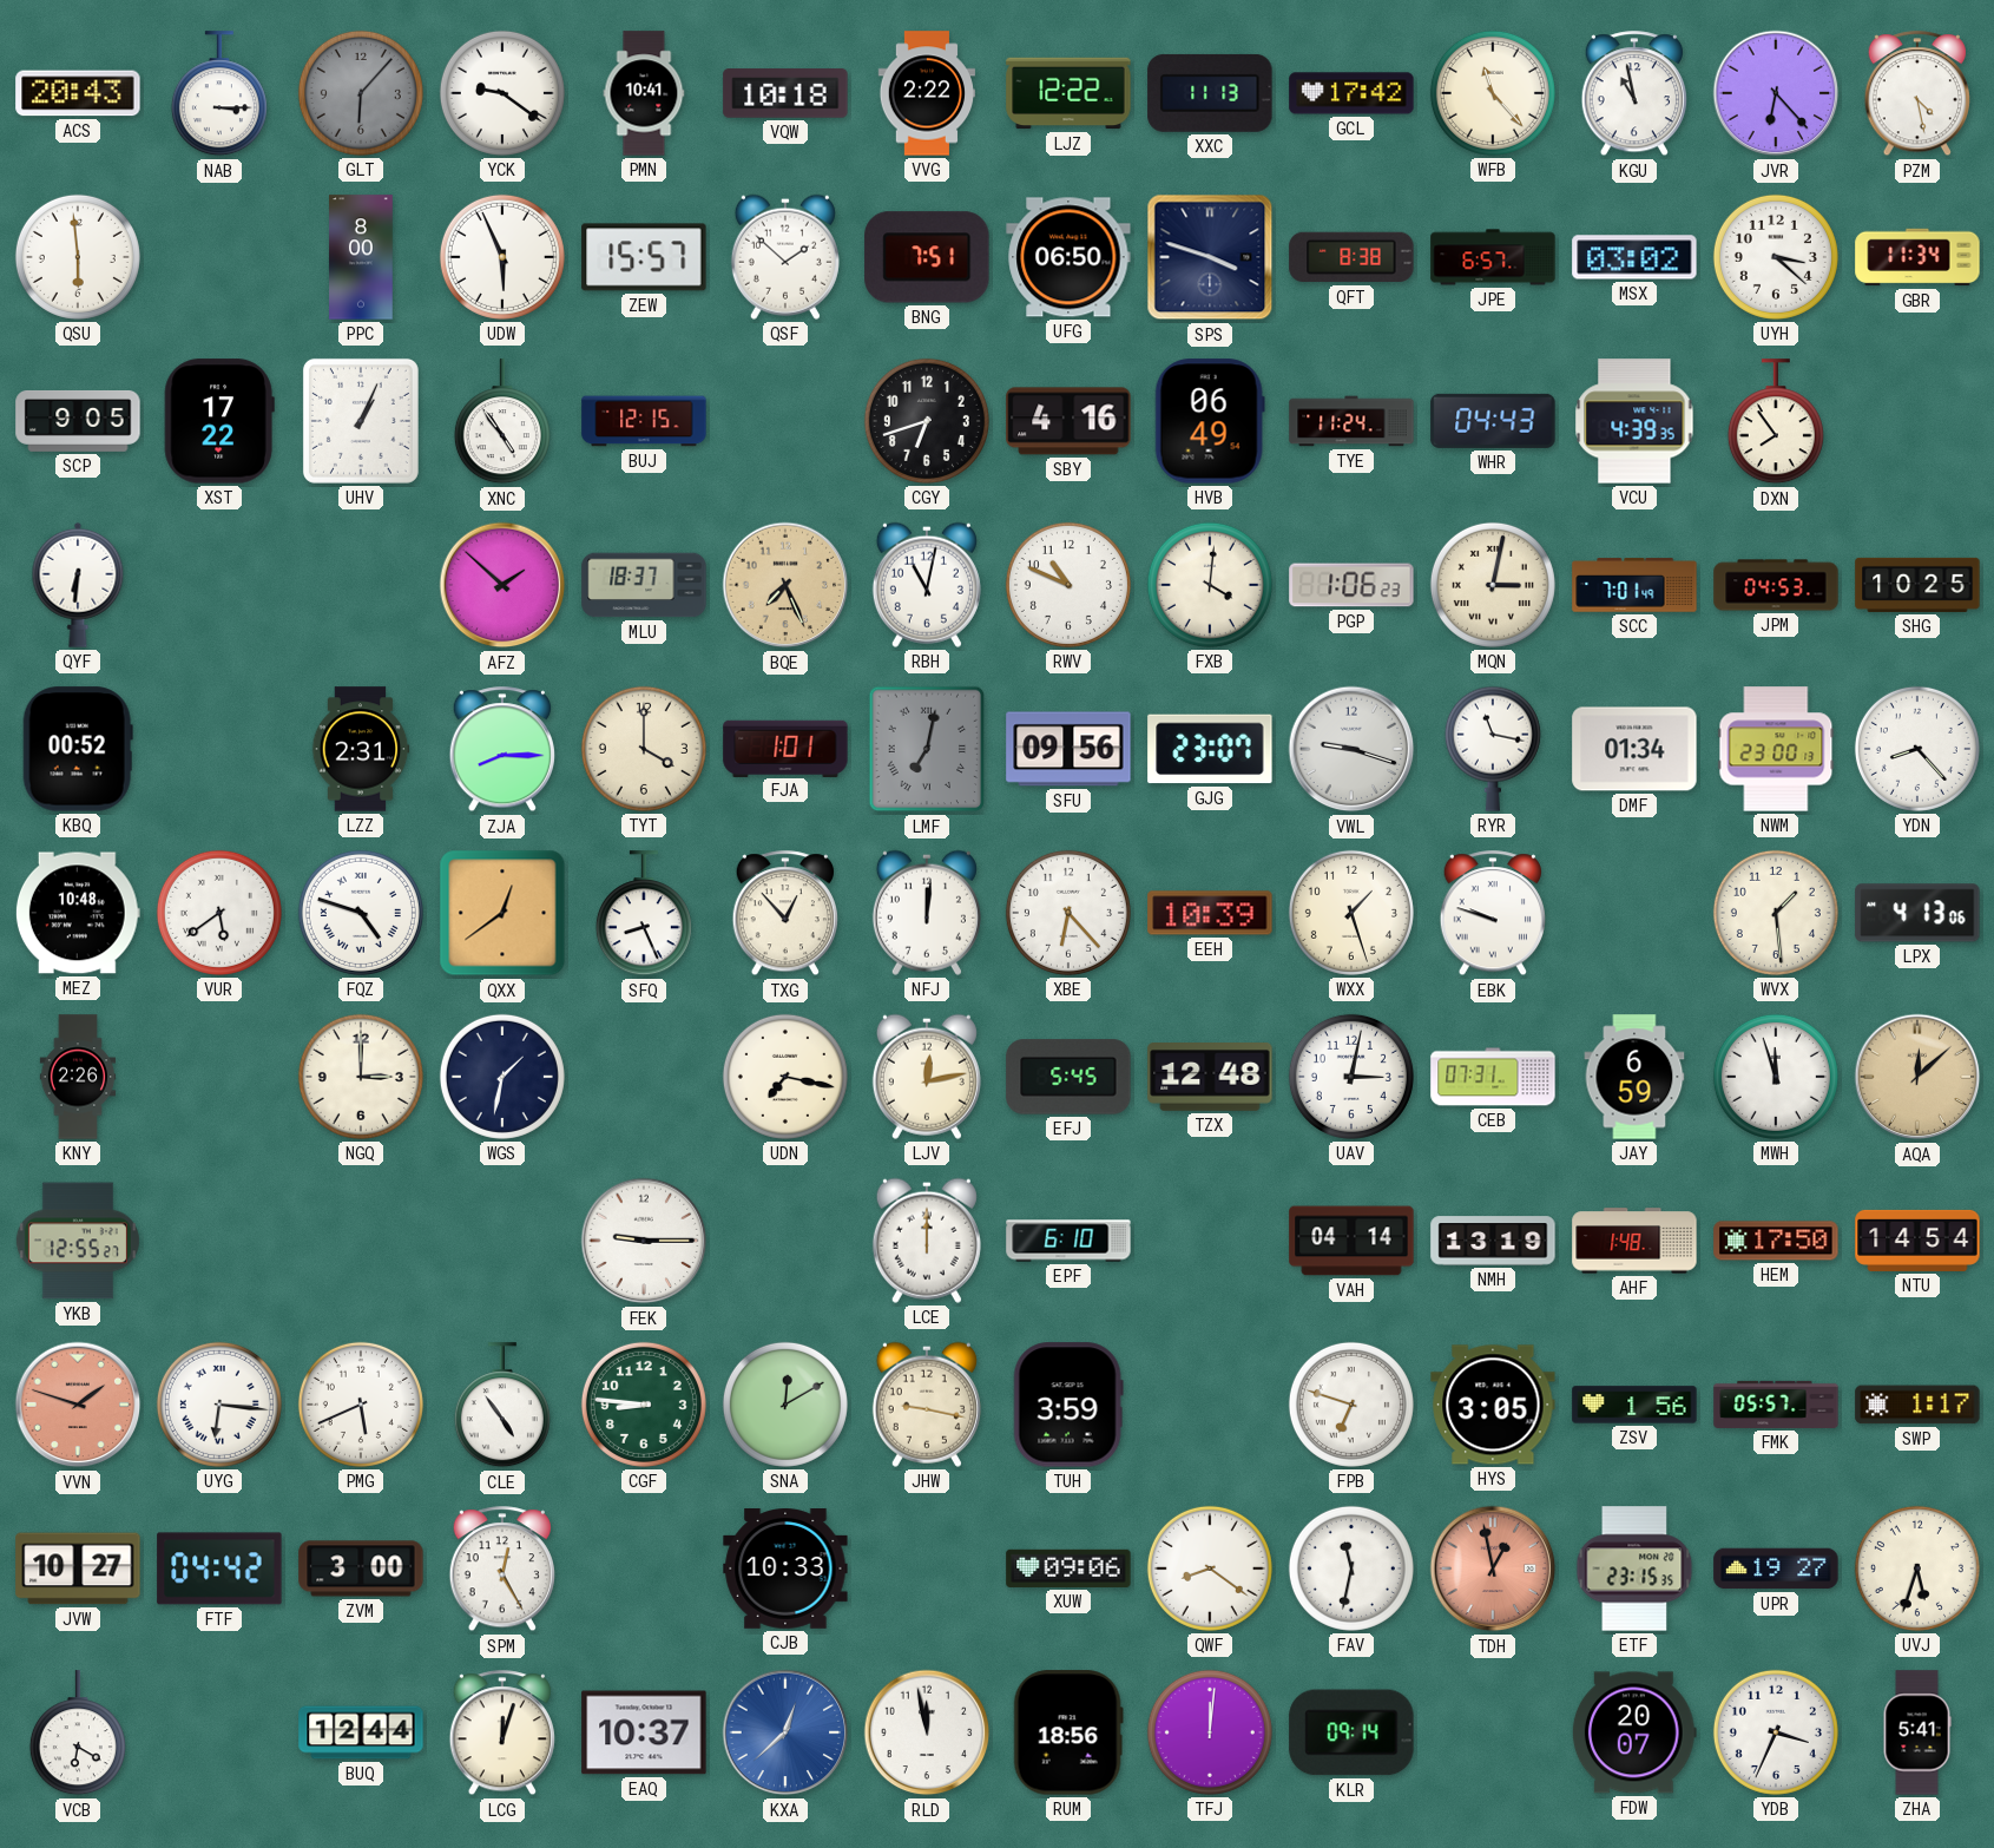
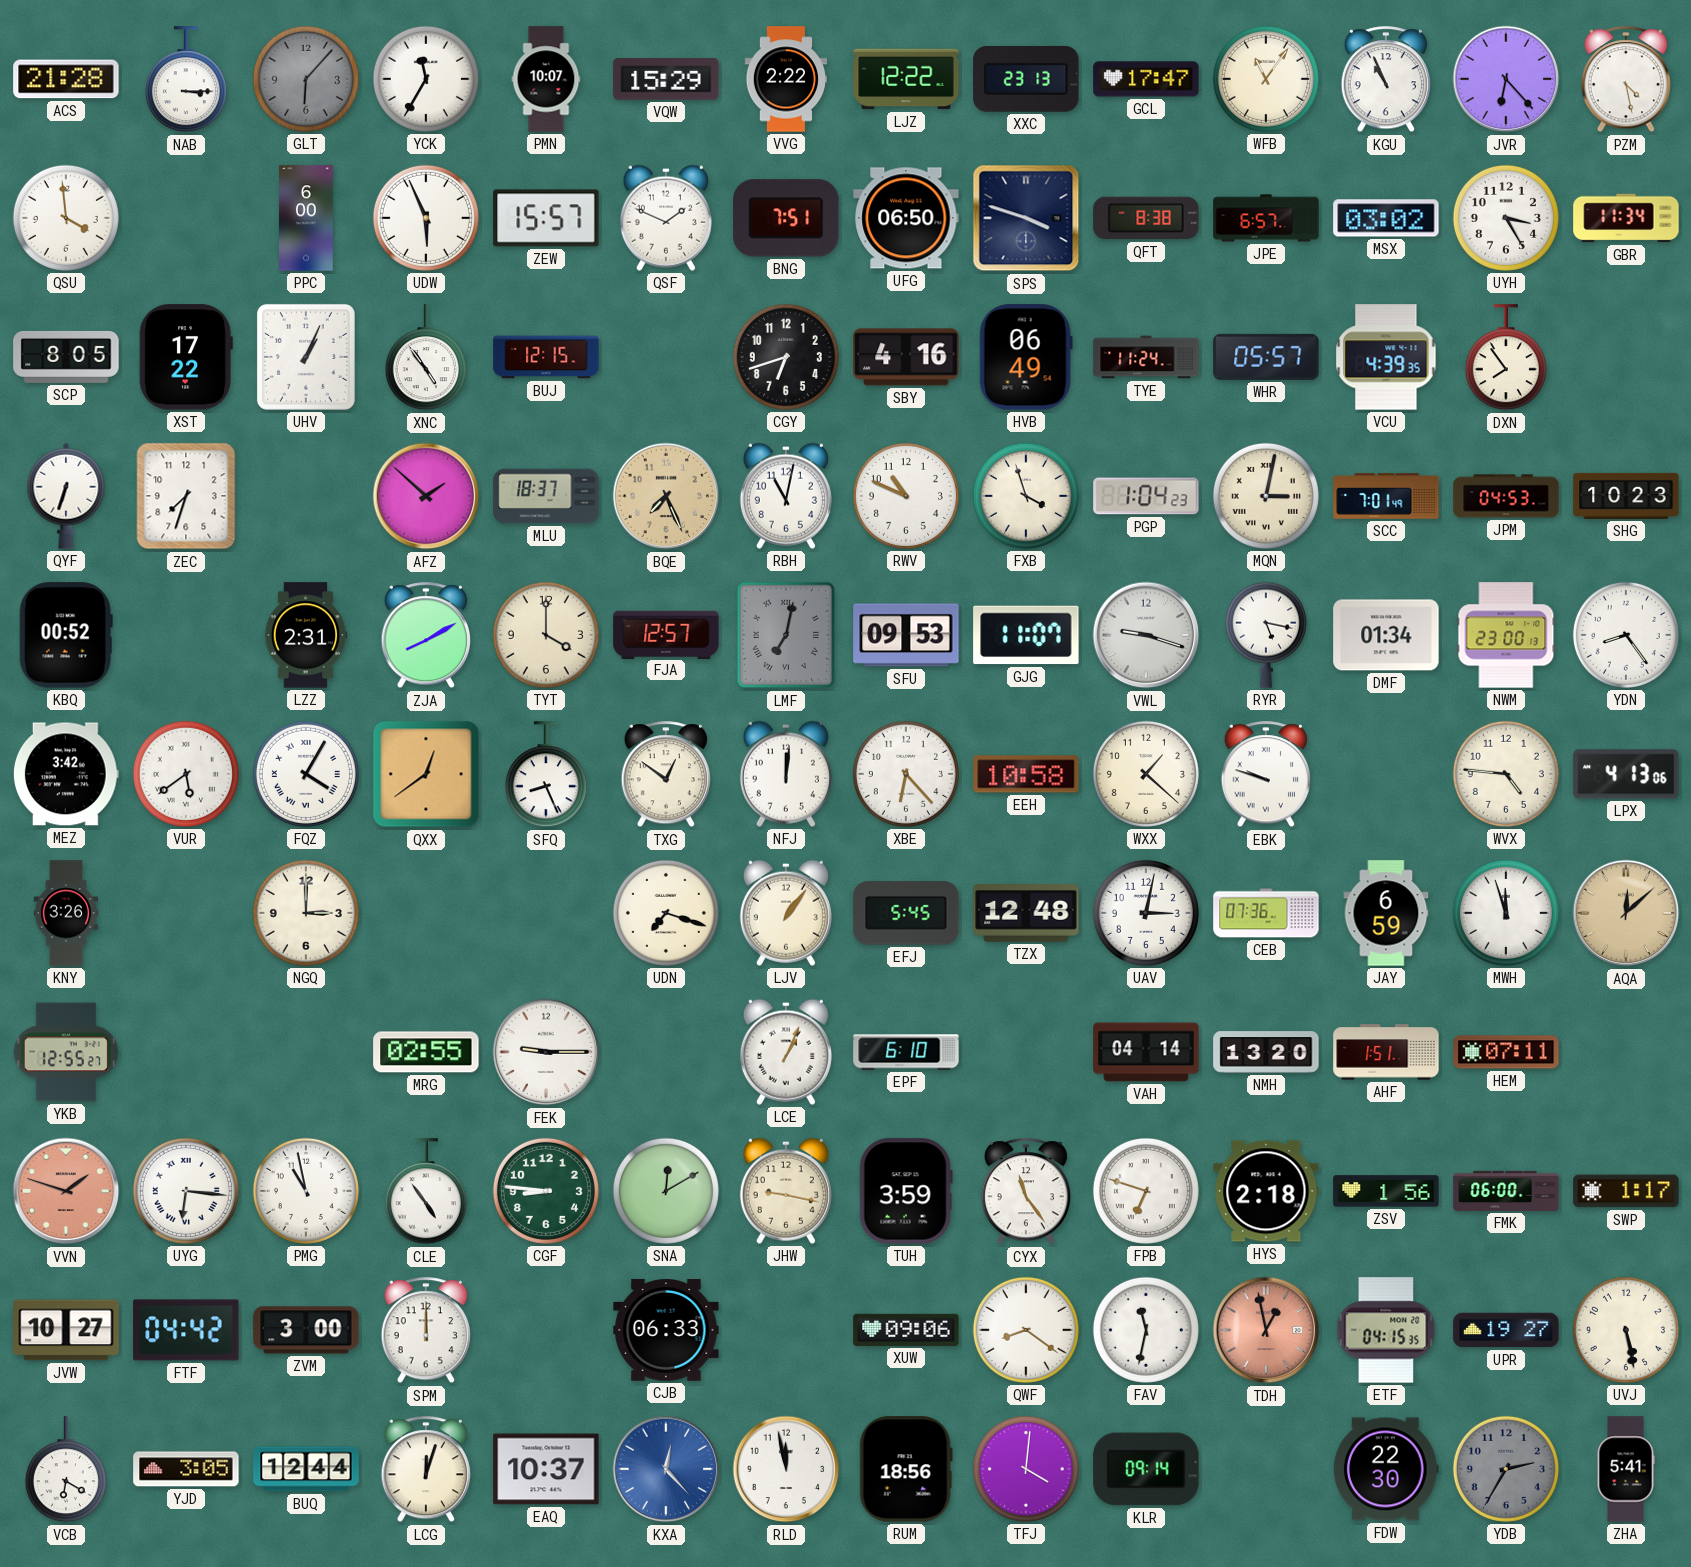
ACS: 20:43 -> 21:28 (66, 79)
YCK: 9:21 -> 11:35 (426, 79)
PMN: 10:41 -> 10:07 (546, 79)
VQW: 10:18 -> 15:29 (666, 79)
XXC: 11:13 -> 23:13 (1026, 79)
GCL: 17:42 -> 17:47 (1146, 79)
WFB: 11:23 -> 11:06 (1266, 79)
KGU: 10:58 -> 10:56 (1385, 80)
QSU: 5:59 -> 3:59 (66, 218)
PPC: 8:00 -> 6:00 (306, 218)
QSF: 1:52 -> 1:49 (666, 218)
UYH: 3:22 -> 3:25 (1506, 218)
SCP: 9:05 -> 8:05 (66, 357)
WHR: 04:43 -> 05:57 (1266, 357)
QYF: 6:31 -> 6:33 (66, 496)
ZEC: none -> 7:33 (186, 496)
FXB: 4:01 -> 3:57 (1026, 496)
PGP: 1:06 -> 1:04 (1146, 496)
SHG: 10:25 -> 10:23 (1626, 496)
ZJA: 8:15 -> 8:10 (425, 636)
FJA: 1:01 -> 12:57 (666, 634)
SFU: 09:56 -> 09:53 (906, 635)
GJG: 23:07 -> 11:07 (1026, 635)
RYR: 11:17 -> 5:17 (1266, 635)
YDN: 8:23 -> 8:24 (1626, 635)
MEZ: 10:48 -> 3:42 (66, 774)
FQZ: 4:48 -> 4:05 (306, 774)
TXG: 12:53 -> 12:51 (665, 775)
EEH: 10:39 -> 10:58 (1026, 774)
WXX: 1:27 -> 1:22 (1146, 774)
WVX: 1:29 -> 4:46 (1506, 774)
KNY: 2:26 -> 3:26 (66, 913)
WGS: 1:32 -> none (502, 1077)
UDN: 7:17 -> 7:18 (666, 913)
LJV: 12:13 -> 1:06 (786, 913)
CEB: 07:31 -> 07:36 (1266, 913)
MRG: none -> 02:55 (426, 1052)
LCE: 12:00 -> 1:04 (786, 1052)
NMH: 13:19 -> 13:20 (1266, 1052)
AHF: 1:48 -> 1:51 (1386, 1052)
HEM: 17:50 -> 07:11 (1506, 1052)
NTU: 14:54 -> none (1917, 1241)
PMG: 5:41 -> 10:58 (306, 1191)
CYX: none -> 11:24 (1025, 1192)
HYS: 3:05 -> 2:18 (1266, 1191)
FMK: 05:57 -> 06:00 (1506, 1191)
SPM: 12:25 -> 12:00 (425, 1331)
CJB: 10:33 -> 06:33 (666, 1331)
ETF: 23:15 -> 04:15 (1386, 1330)
UVJ: 5:33 -> 5:28 (1626, 1330)
YJD: none -> 3:05 (186, 1469)
KXA: 12:38 -> 12:23 (666, 1469)
TFJ: 12:01 -> 4:01 (1026, 1469)
FDW: 20:07 -> 22:30 (1386, 1469)
YDB: 3:34 -> 2:35 (1506, 1469)
YDB dial: white -> grey (1506, 1469)
